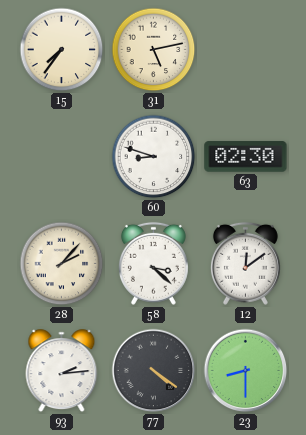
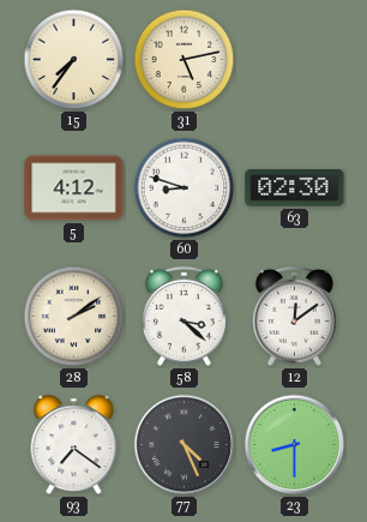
5: none -> 4:12 (74, 188)
28: 2:07 -> 2:09 (74, 317)
93: 2:14 -> 7:21 (74, 445)
77: 4:21 -> 4:26 (185, 445)
